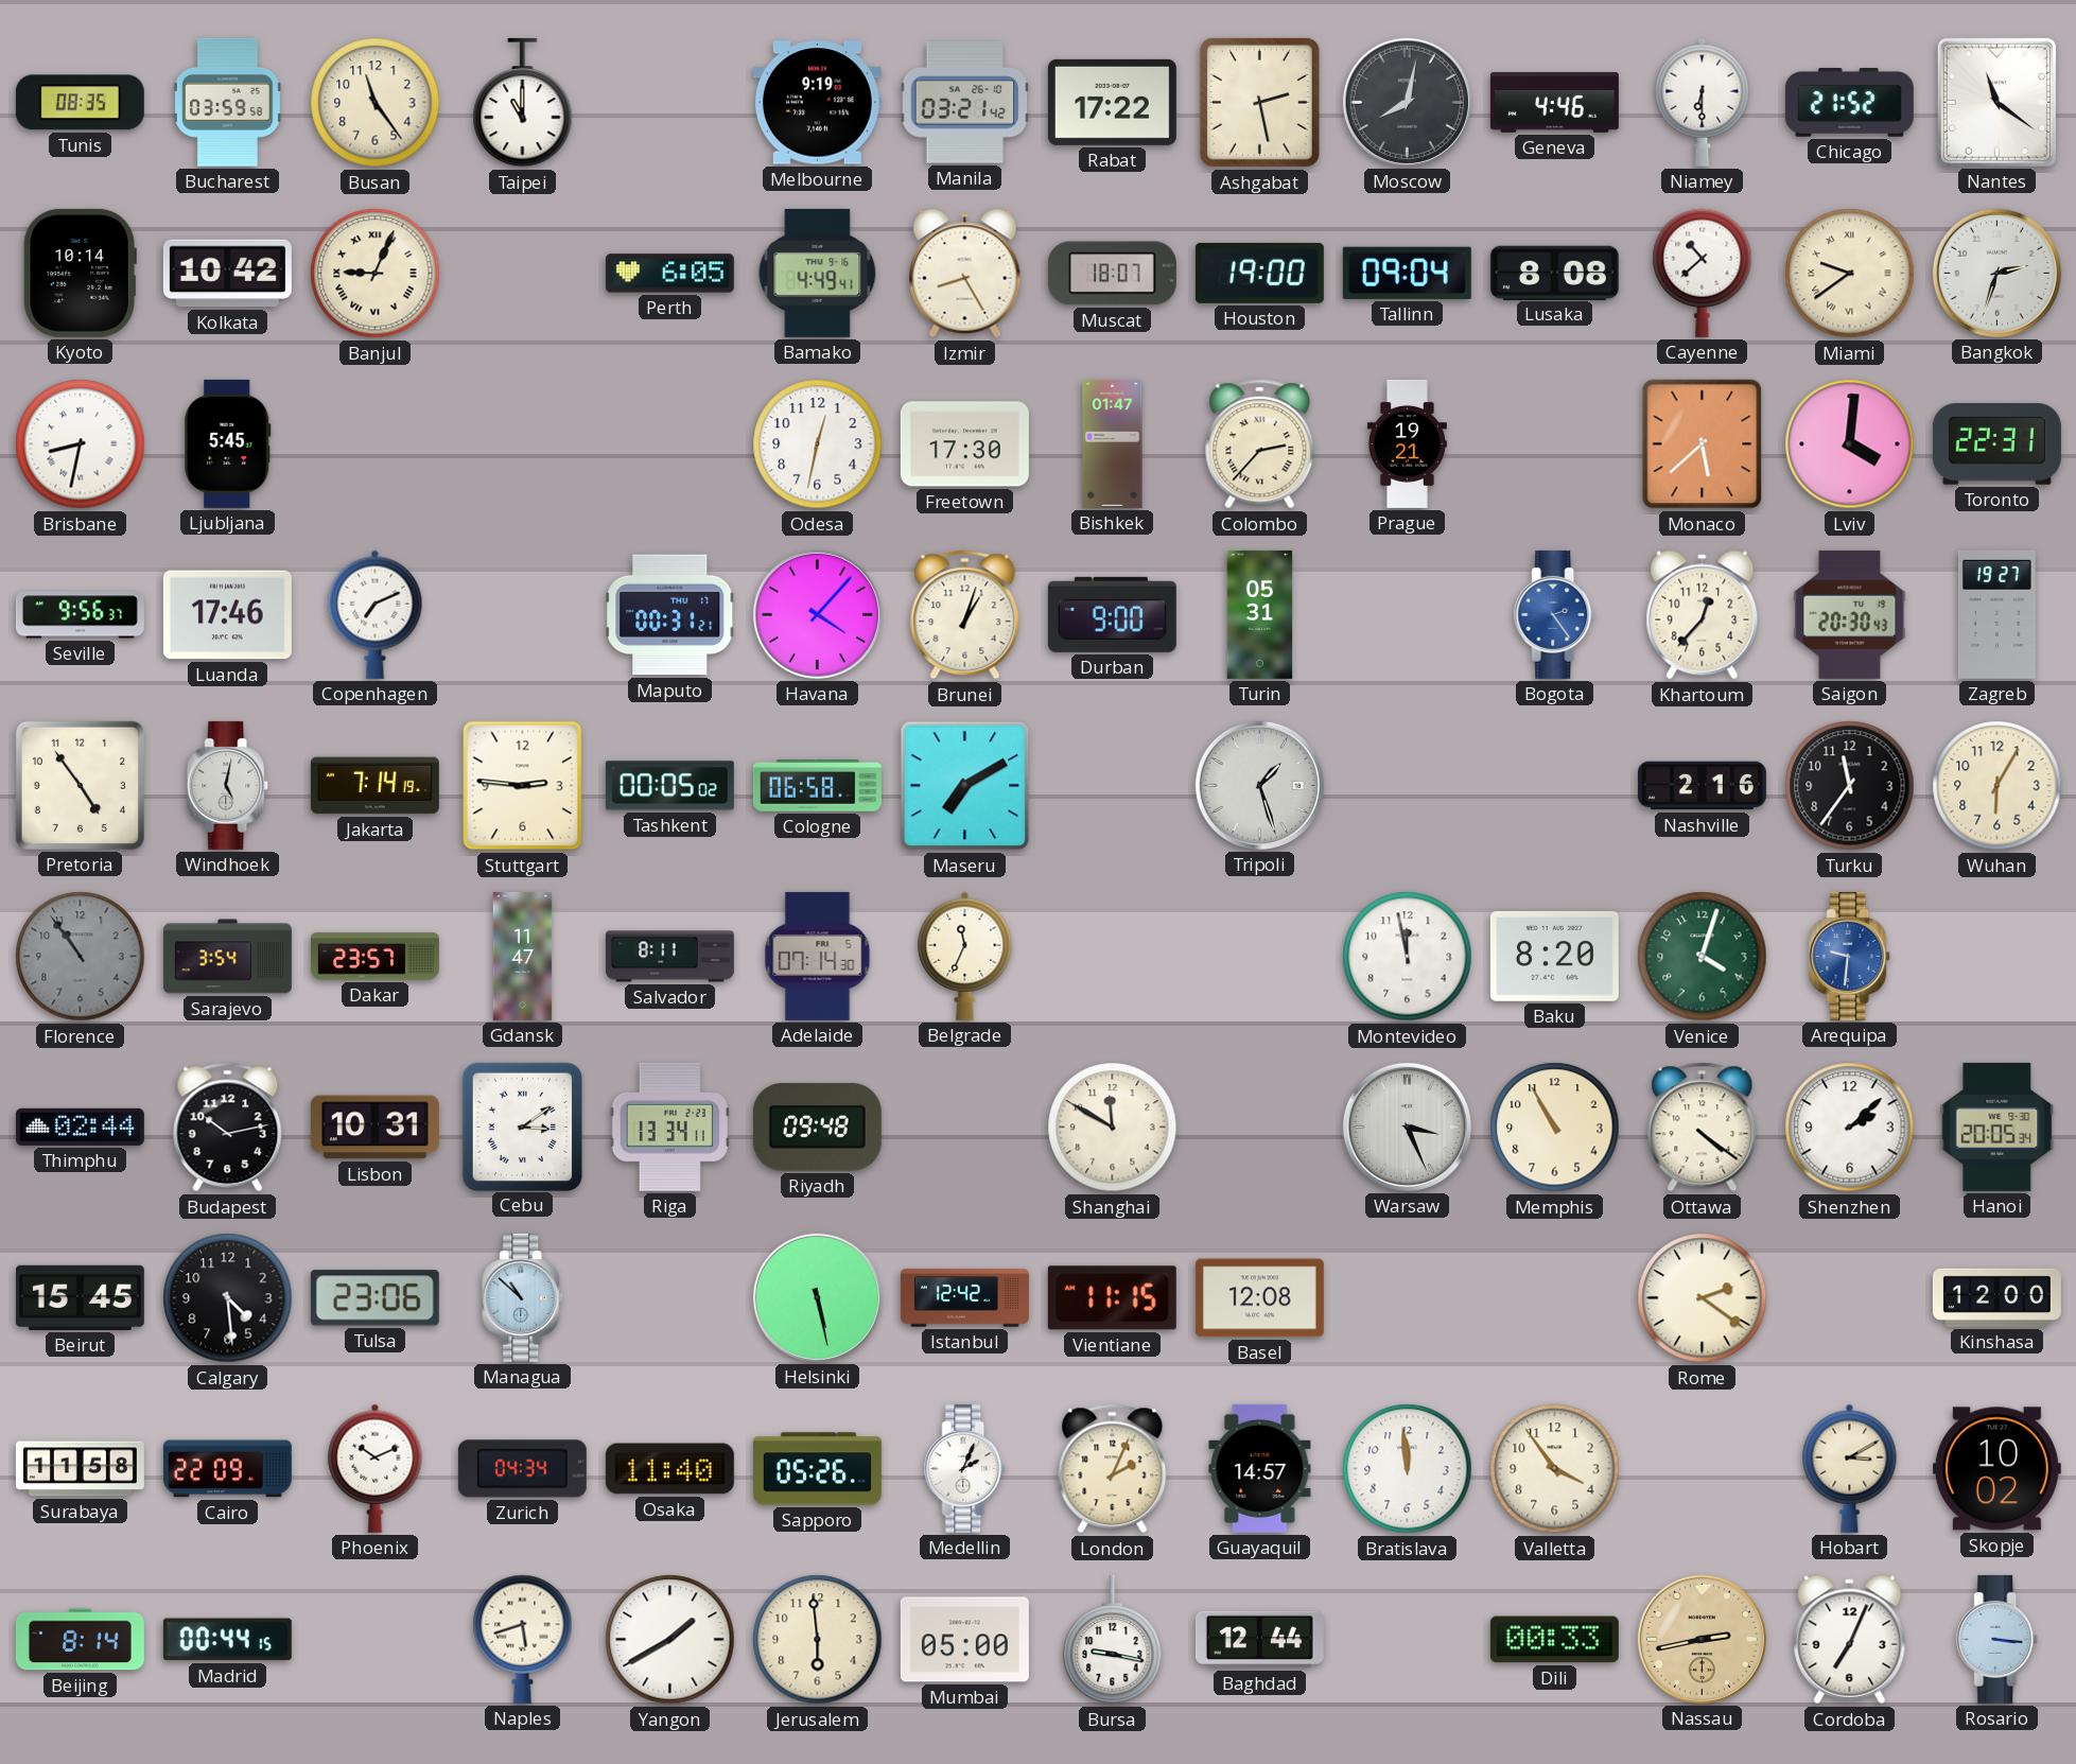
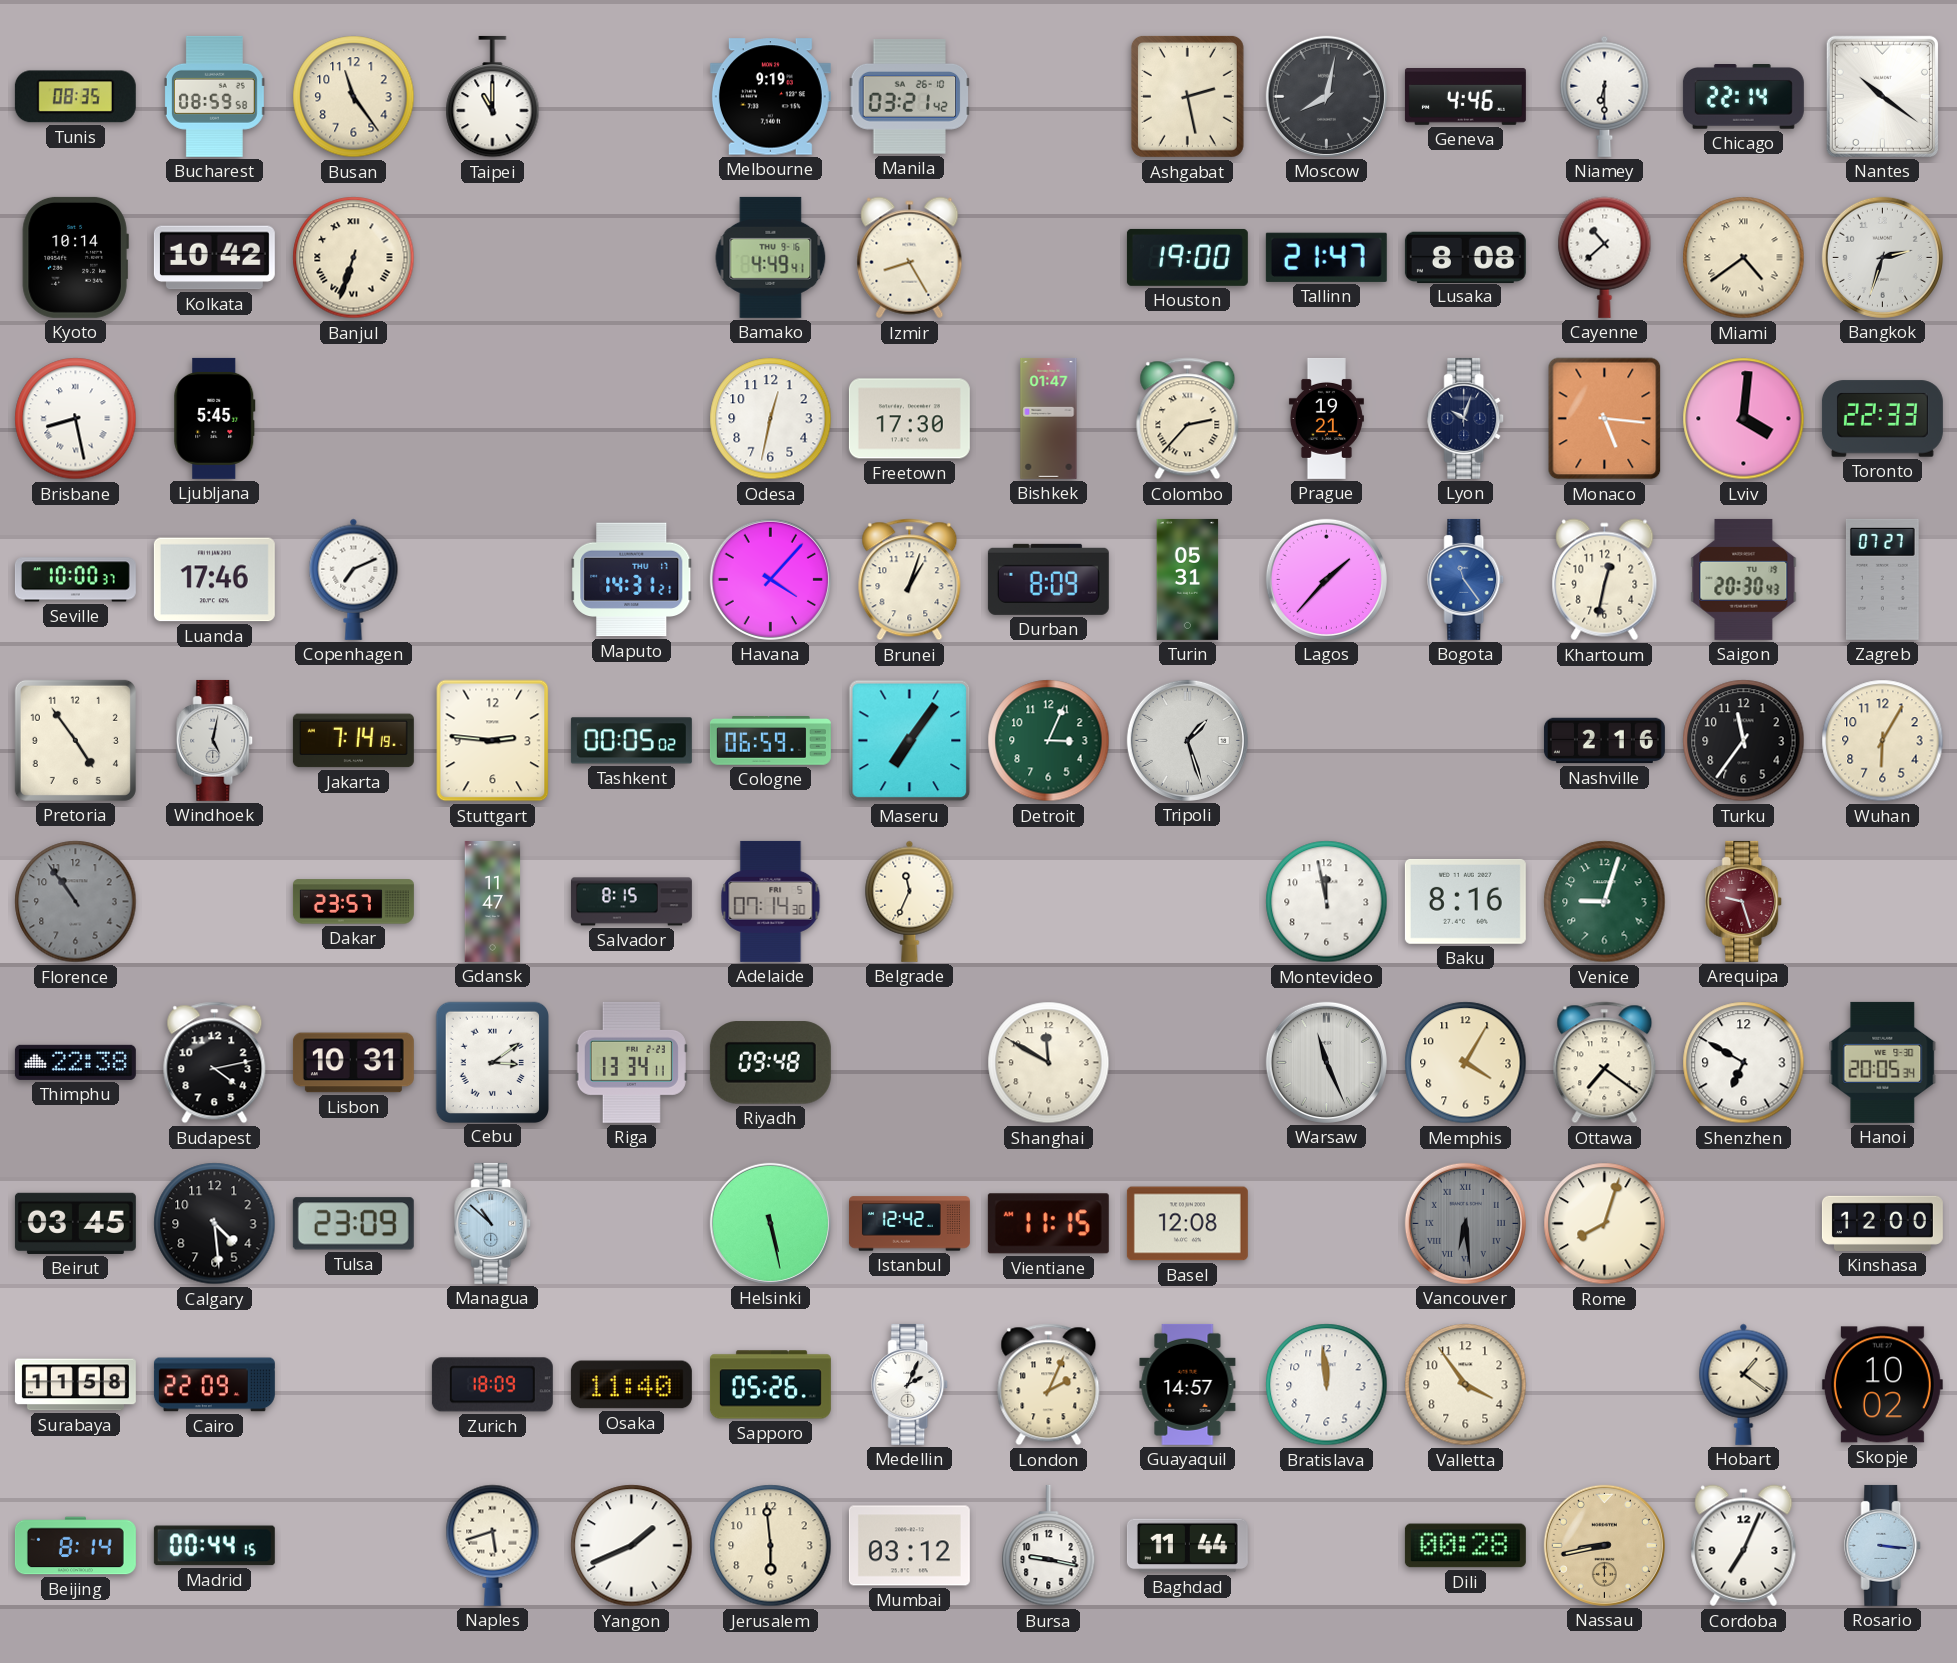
Bucharest: 03:59 -> 08:59 (214, 96)
Rabat: 17:22 -> none (1112, 102)
Chicago: 21:52 -> 22:14 (1743, 97)
Nantes: 11:21 -> 10:21 (1882, 96)
Banjul: 9:04 -> 6:33 (354, 258)
Perth: 6:05 -> none (669, 274)
Muscat: 18:07 -> none (1112, 274)
Tallinn: 09:04 -> 21:47 (1326, 257)
Miami: 9:39 -> 4:39 (1744, 258)
Brisbane: 8:32 -> 8:28 (76, 419)
Lyon: none -> 10:03 (1466, 418)
Monaco: 5:38 -> 5:16 (1605, 419)
Toronto: 22:31 -> 22:33 (1882, 419)
Seville: 9:56 -> 10:00 (75, 580)
Maputo: 00:31 -> 14:31 (632, 580)
Durban: 9:00 -> 8:09 (1048, 579)
Lagos: none -> 1:37 (1326, 579)
Bogota: 2:24 -> 11:24 (1466, 579)
Khartoum: 12:37 -> 12:32 (1605, 580)
Zagreb: 19:27 -> 07:27 (1882, 579)
Cologne: 06:58 -> 06:59 (770, 741)
Maseru: 7:10 -> 7:06 (910, 741)
Detroit: none -> 3:04 (1049, 741)
Sarajevo: 3:54 -> none (227, 957)
Salvador: 8:11 -> 8:15 (631, 902)
Baku: 8:20 -> 8:16 (1465, 901)
Venice: 4:03 -> 9:03 (1605, 902)
Arequipa: 9:31 -> 9:27 (1744, 901)
Arequipa dial: blue -> burgundy (1744, 901)
Thimphu: 02:44 -> 22:38 (75, 1062)
Budapest: 10:13 -> 4:13 (215, 1063)
Warsaw: 3:26 -> 11:26 (1326, 1062)
Memphis: 10:55 -> 4:05 (1466, 1063)
Ottawa: 4:21 -> 7:21 (1605, 1063)
Shenzhen: 2:08 -> 6:50 (1744, 1063)
Beirut: 15:45 -> 03:45 (75, 1223)
Tulsa: 23:06 -> 23:09 (353, 1224)
Vancouver: none -> 6:29 (1465, 1223)
Rome: 2:21 -> 8:03 (1605, 1224)
Phoenix: 10:11 -> none (376, 1468)
Zurich: 04:34 -> 18:09 (492, 1385)
Hobart: 3:10 -> 1:21 (1744, 1384)
Yangon: 1:40 -> 1:41 (632, 1546)
Mumbai: 05:00 -> 03:12 (909, 1546)
Baghdad: 12:44 -> 11:44 (1187, 1546)
Dili: 00:33 -> 00:28 (1465, 1546)
Nassau: 2:43 -> 8:43 (1604, 1545)
